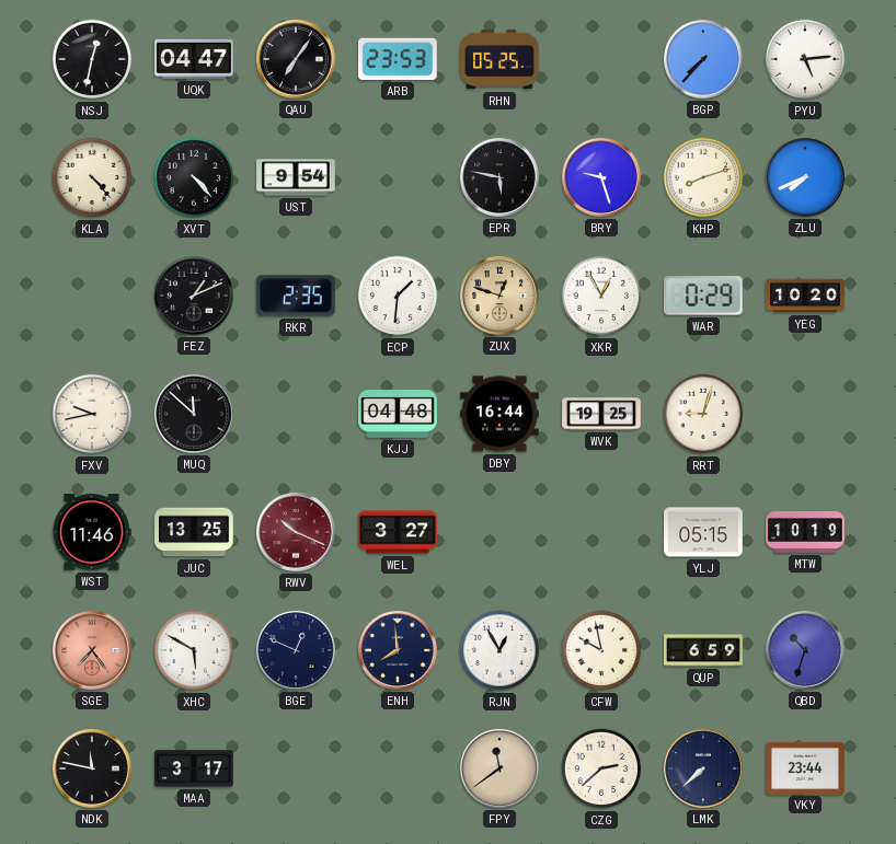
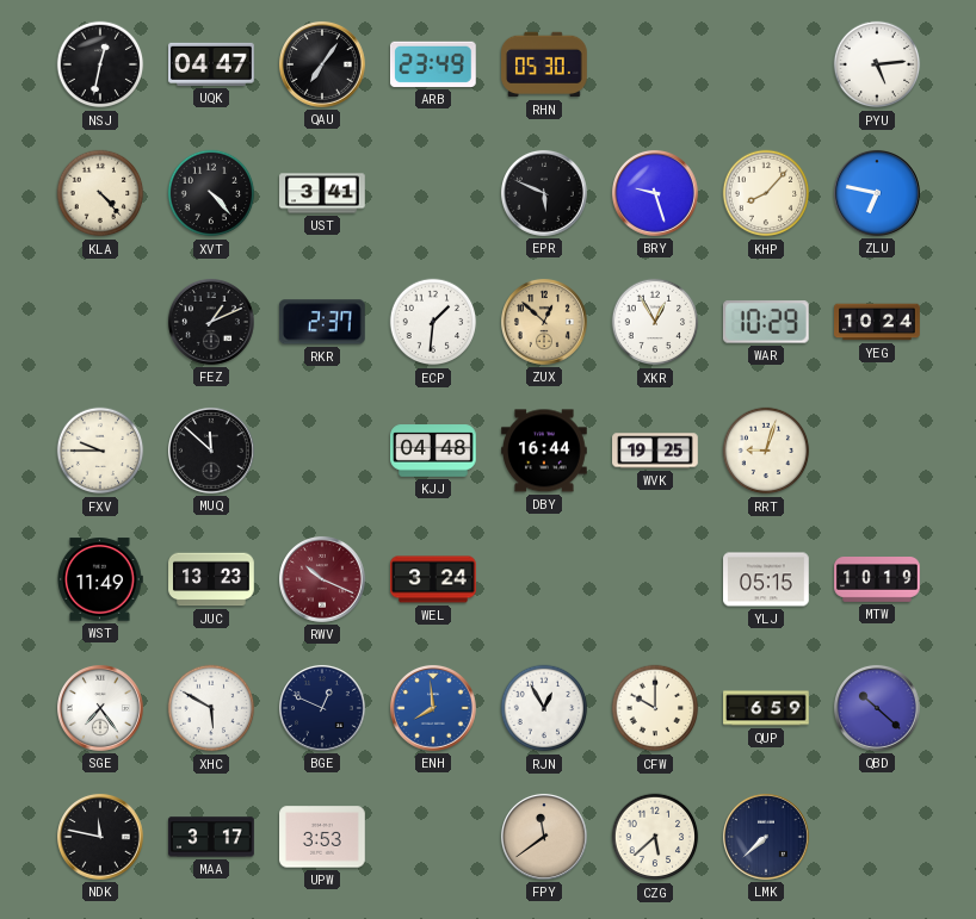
ARB: 23:53 -> 23:49 (434, 64)
RHN: 05:25 -> 05:30 (544, 64)
BGP: 7:37 -> none (703, 59)
UST: 9:54 -> 3:41 (322, 193)
EPR: 5:47 -> 5:49 (544, 193)
KHP: 8:12 -> 8:07 (766, 193)
ZLU: 7:41 -> 6:47 (877, 193)
RKR: 2:35 -> 2:37 (322, 322)
ZUX: 12:48 -> 12:52 (544, 322)
WAR: 0:29 -> 10:29 (766, 322)
YEG: 10:20 -> 10:24 (877, 322)
FXV: 9:43 -> 9:45 (100, 451)
WST: 11:46 -> 11:49 (100, 579)
JUC: 13:25 -> 13:23 (211, 579)
WEL: 3:27 -> 3:24 (433, 579)
SGE dial: salmon -> white (100, 708)
ENH dial: navy -> blue (433, 708)
CFW: 9:58 -> 10:00 (655, 708)
QBD: 10:33 -> 10:22 (877, 708)
UPW: none -> 3:53 (322, 837)
CZG: 2:38 -> 5:38 (655, 837)
VKY: 23:44 -> none (805, 767)
